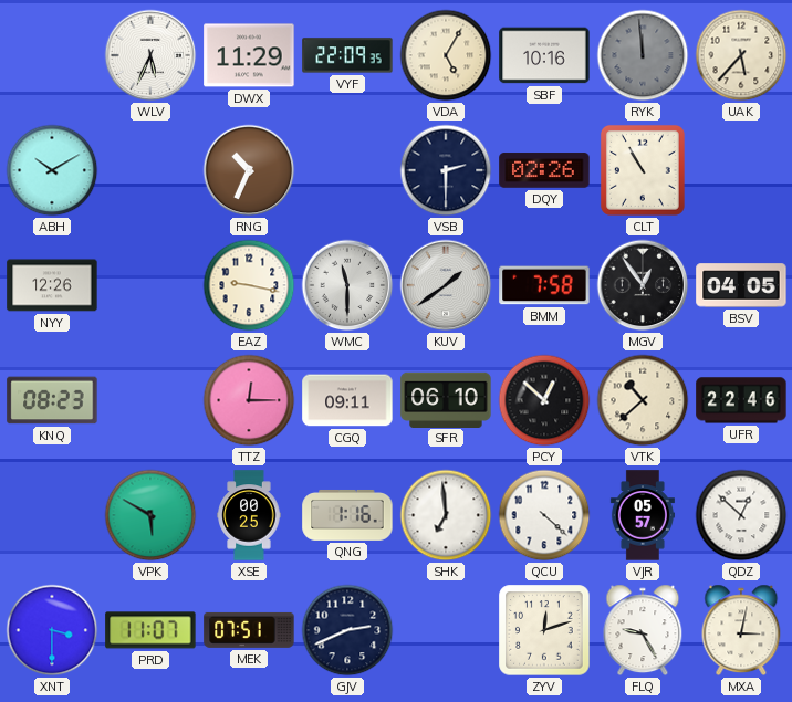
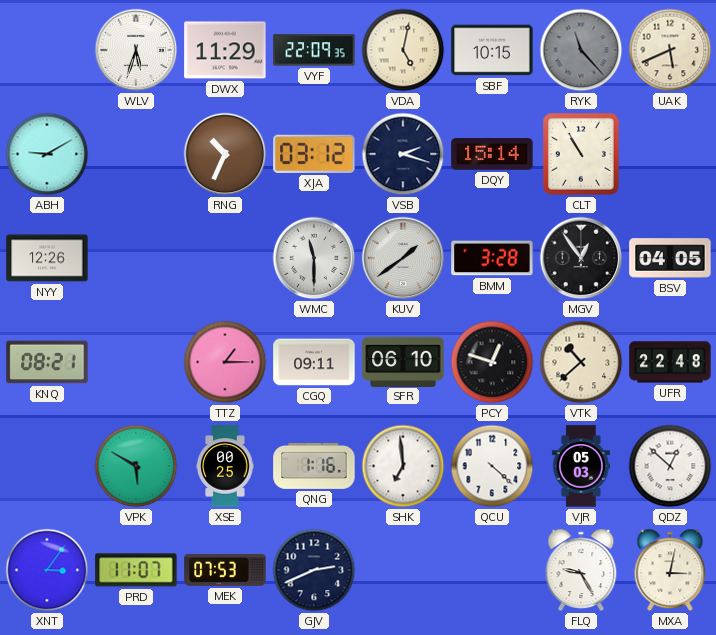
WLV: 5:34 -> 5:33 (136, 50)
VDA: 5:05 -> 5:02 (403, 50)
SBF: 10:16 -> 10:15 (492, 50)
RYK: 11:59 -> 11:23 (581, 50)
UAK: 5:37 -> 5:41 (670, 50)
ABH: 10:10 -> 9:10 (47, 154)
XJA: none -> 03:12 (314, 154)
VSB: 2:30 -> 2:18 (403, 154)
DQY: 02:26 -> 15:14 (492, 154)
EAZ: 9:17 -> none (249, 285)
BMM: 7:58 -> 3:28 (492, 258)
KNQ: 08:23 -> 08:21 (47, 362)
TTZ: 12:15 -> 1:15 (225, 362)
PCY: 12:52 -> 12:48 (492, 362)
UFR: 22:46 -> 22:48 (670, 362)
VJR: 05:57 -> 05:03 (581, 466)
XNT: 3:30 -> 3:06 (47, 570)
MEK: 07:51 -> 07:53 (225, 570)
ZYV: 12:12 -> none (544, 630)
